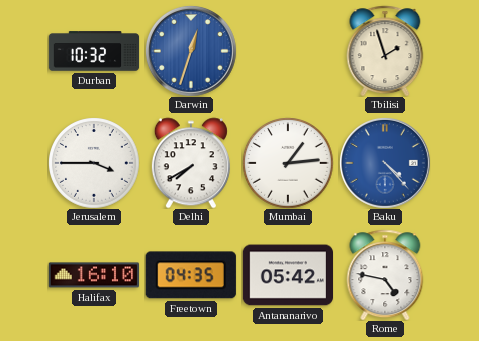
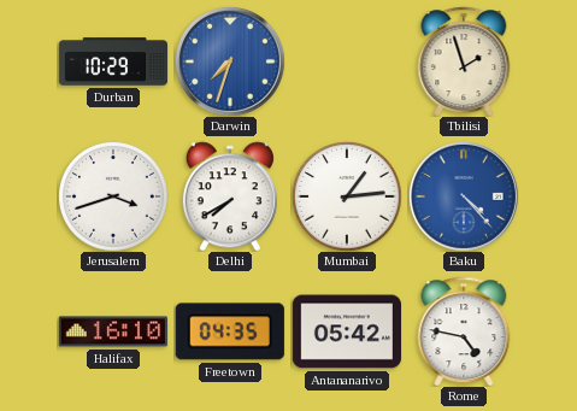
Durban: 10:32 -> 10:29 (113, 61)
Darwin: 12:33 -> 7:33 (230, 61)
Jerusalem: 3:45 -> 3:42 (113, 196)
